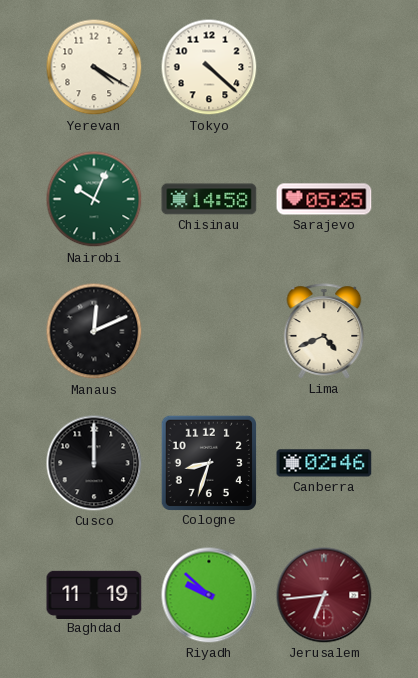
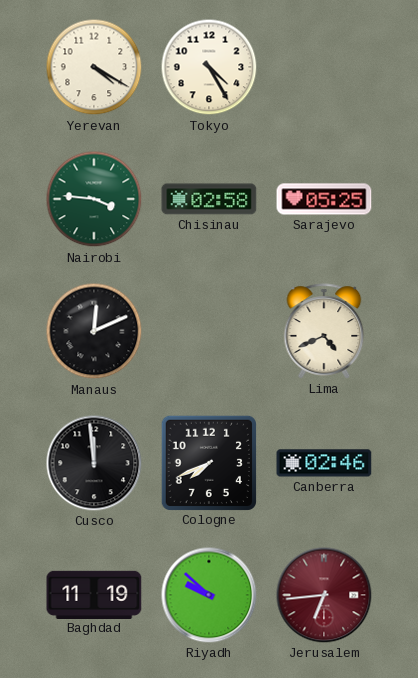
Tokyo: 4:22 -> 4:25 (209, 67)
Nairobi: 10:04 -> 3:46 (94, 199)
Chisinau: 14:58 -> 02:58 (209, 199)
Cusco: 12:00 -> 11:59 (94, 463)
Cologne: 8:33 -> 7:41 (208, 462)
